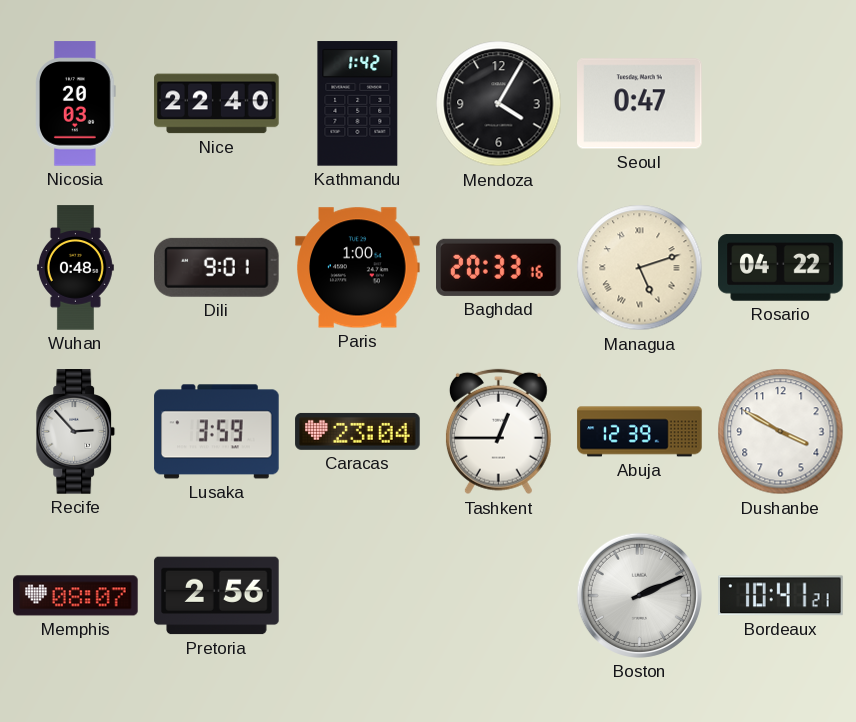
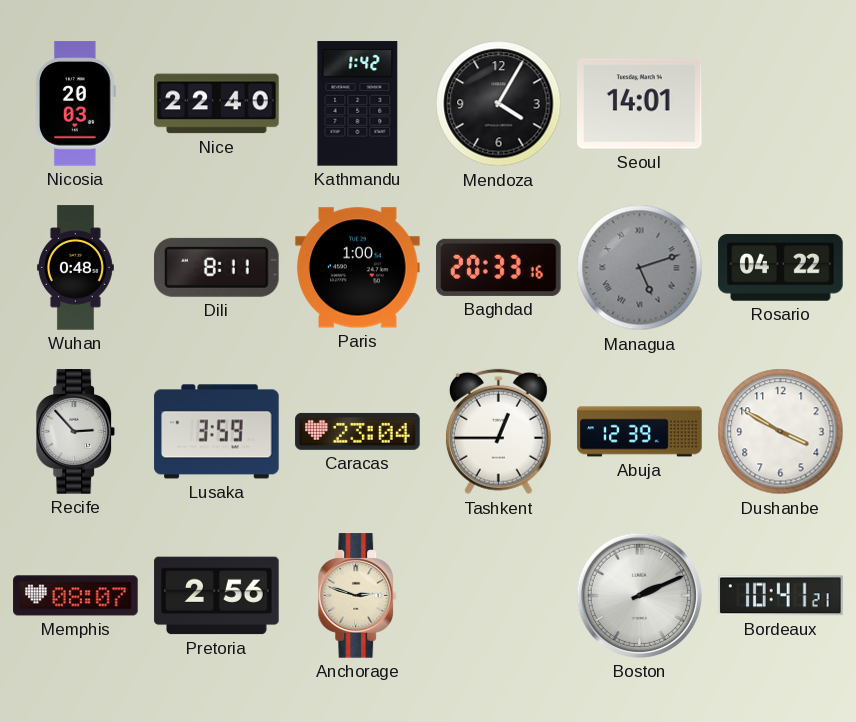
Seoul: 0:47 -> 14:01 (640, 104)
Dili: 9:01 -> 8:11 (217, 267)
Managua dial: cream -> grey (640, 268)
Anchorage: none -> 2:48 (358, 596)
